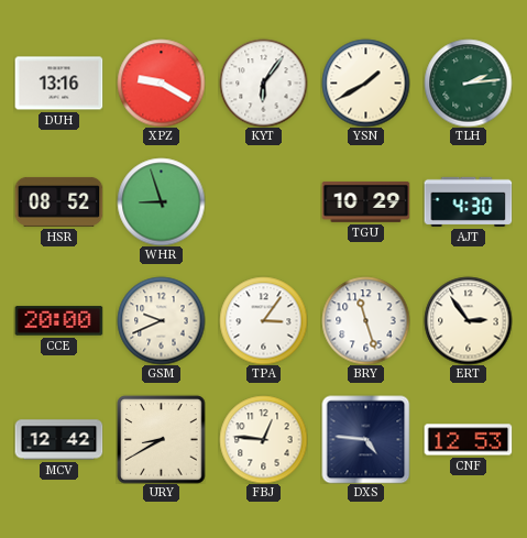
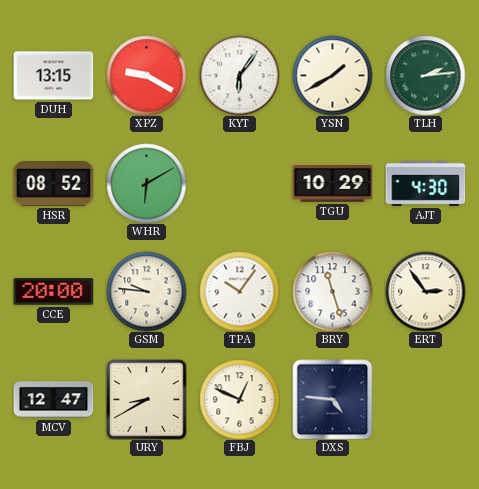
DUH: 13:16 -> 13:15 (53, 76)
WHR: 8:57 -> 6:10 (146, 183)
GSM: 9:41 -> 9:46 (146, 291)
TPA: 3:06 -> 10:06 (239, 291)
MCV: 12:42 -> 12:47 (53, 400)
FBJ: 12:46 -> 12:49 (239, 399)
CNF: 12:53 -> none (468, 440)
